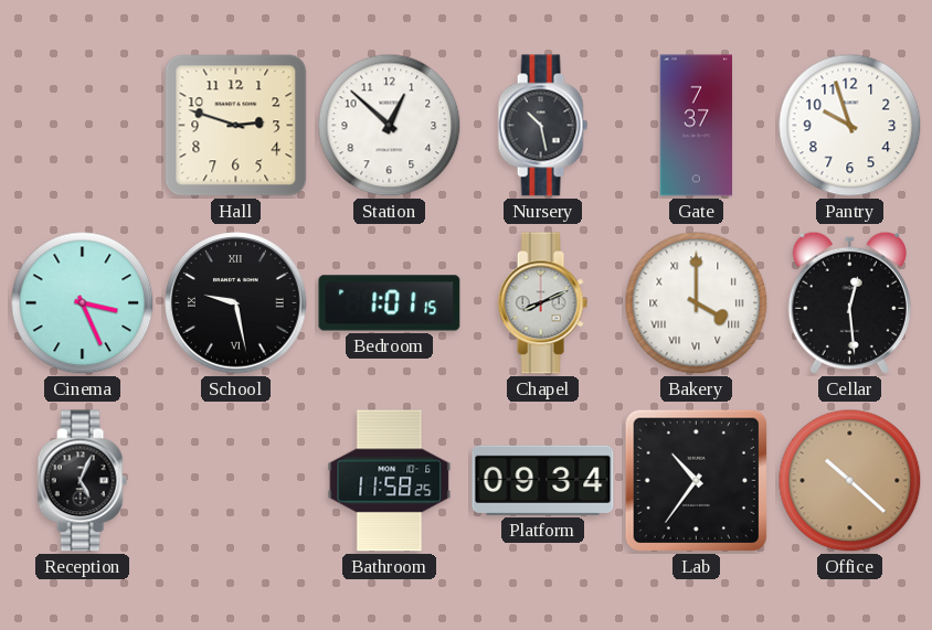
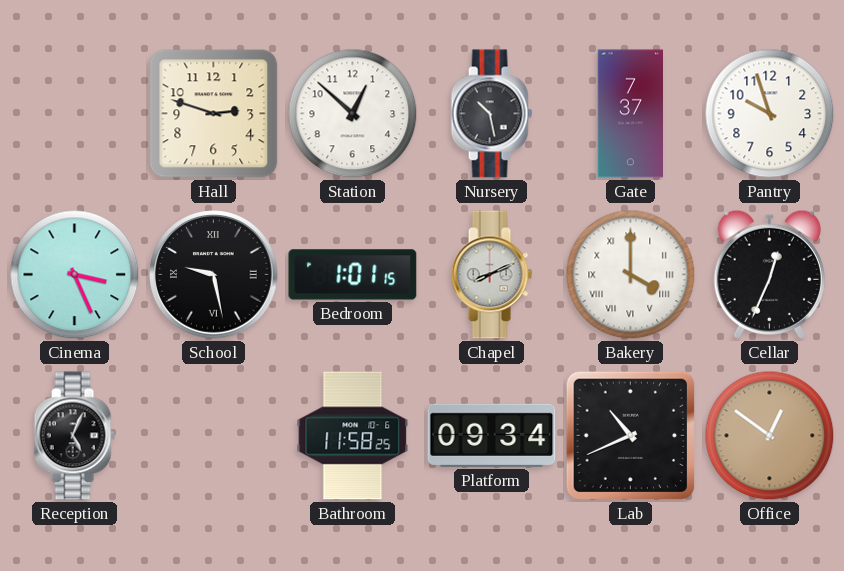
Cellar: 12:29 -> 12:34 (769, 274)
Lab: 10:36 -> 10:41 (631, 436)
Office: 10:22 -> 12:51 (770, 436)
